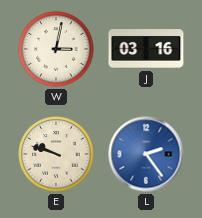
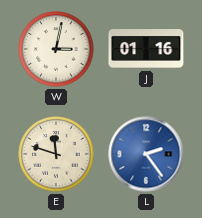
J: 03:16 -> 01:16 (146, 50)
E: 9:48 -> 11:48 (56, 154)
